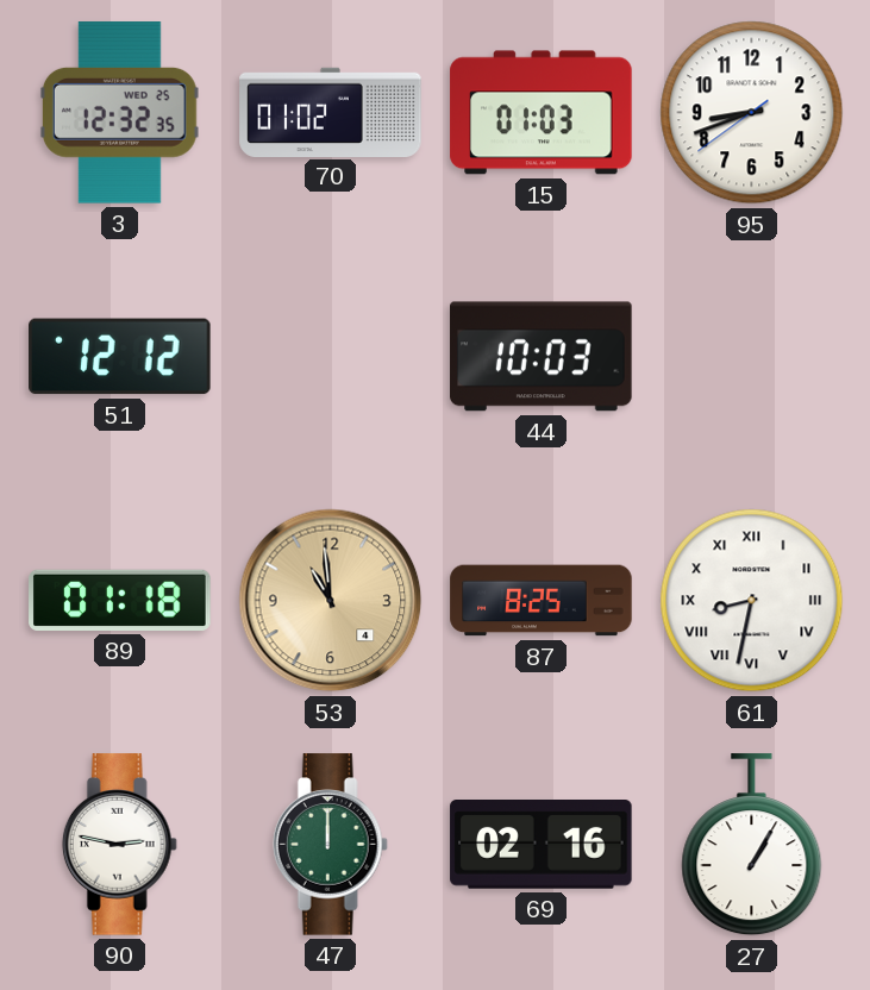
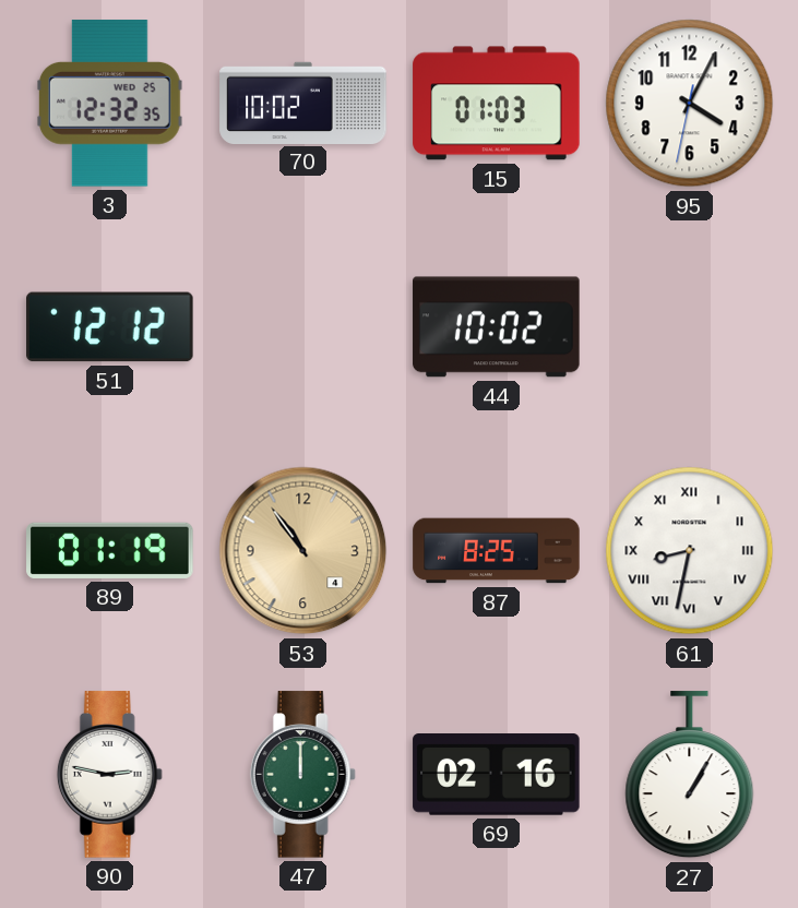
70: 01:02 -> 10:02 (303, 103)
95: 8:41 -> 4:04 (690, 104)
44: 10:03 -> 10:02 (497, 327)
89: 01:18 -> 01:19 (110, 550)
53: 10:59 -> 10:54 (303, 551)
